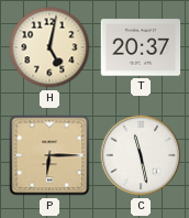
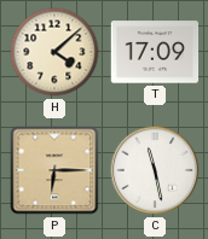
H: 5:02 -> 4:08 (54, 52)
T: 20:37 -> 17:09 (155, 52)
